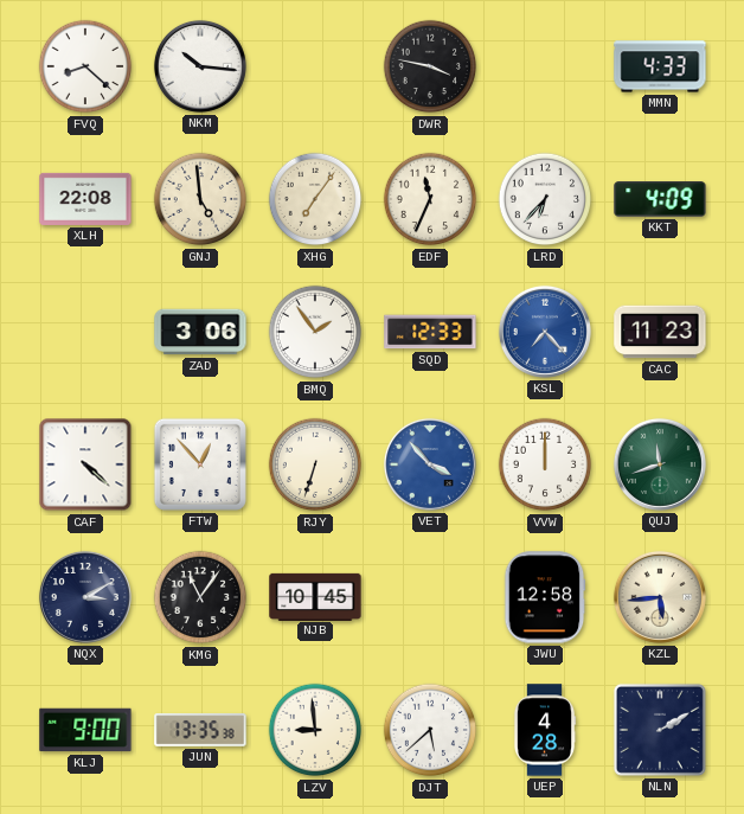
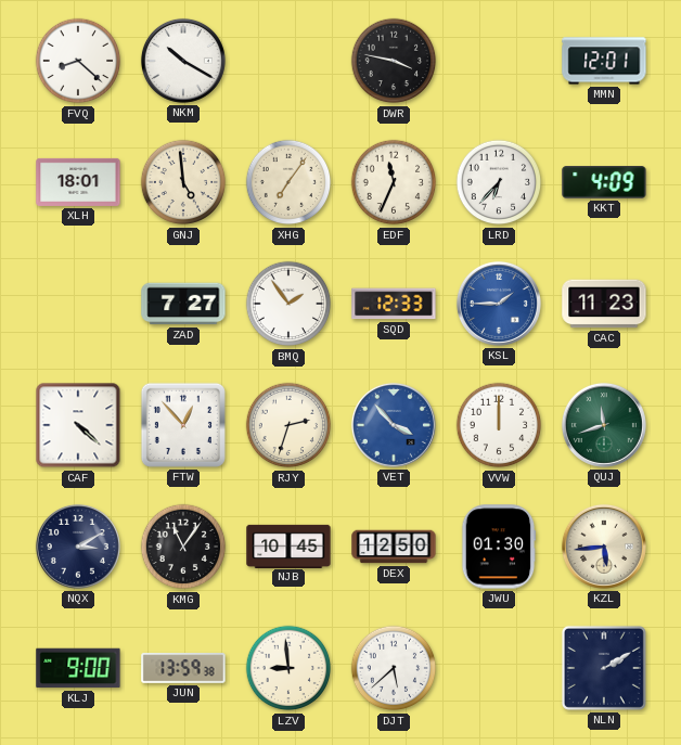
NKM: 10:16 -> 10:20 (183, 61)
MMN: 4:33 -> 12:01 (604, 61)
XLH: 22:08 -> 18:01 (78, 182)
ZAD: 3:06 -> 7:27 (183, 304)
KSL: 7:23 -> 1:45 (499, 304)
RJY: 6:33 -> 2:33 (288, 425)
DEX: none -> 12:50 (394, 547)
JWU: 12:58 -> 01:30 (499, 547)
JUN: 13:35 -> 13:59 (183, 668)
UEP: 4:28 -> none (545, 730)
